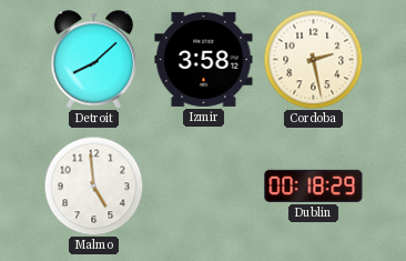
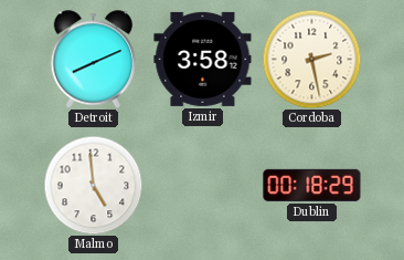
Detroit: 8:08 -> 8:11 (94, 60)
